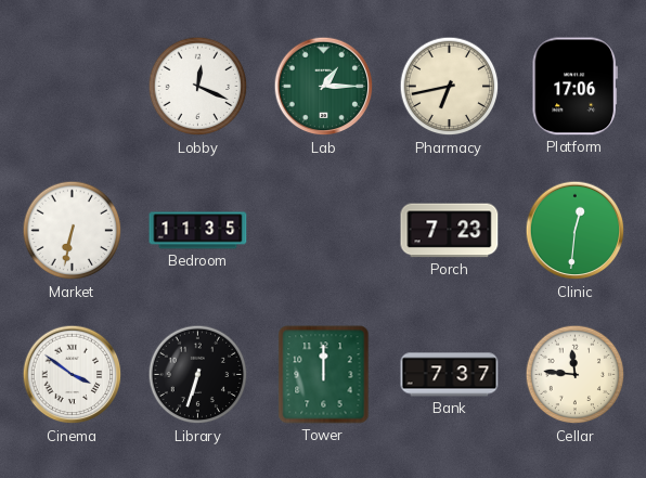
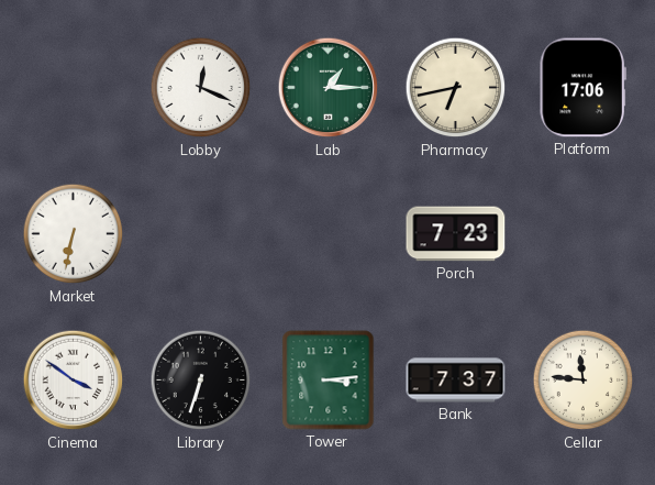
Bedroom: 11:35 -> none (198, 231)
Clinic: 12:31 -> none (576, 231)
Tower: 12:00 -> 3:14 (329, 381)
